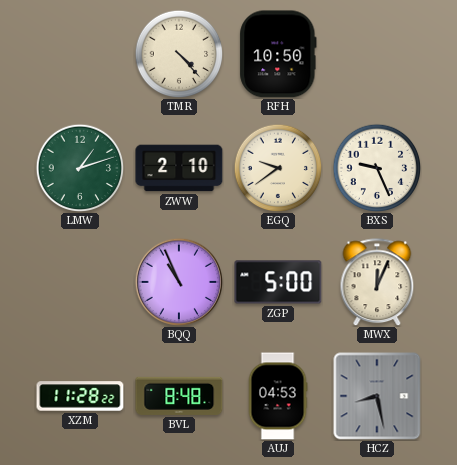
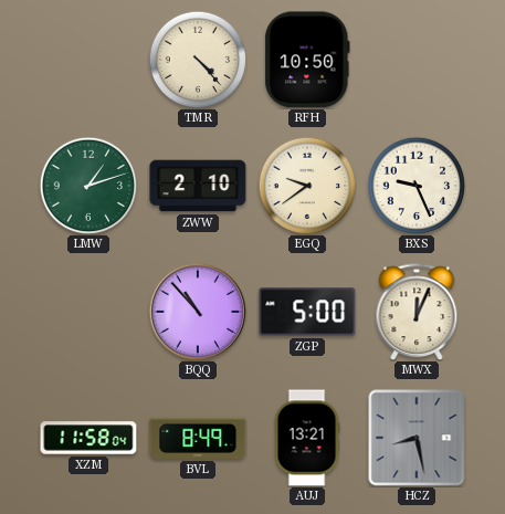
BQQ: 10:56 -> 10:53 (197, 311)
XZM: 11:28 -> 11:58 (88, 438)
BVL: 8:48 -> 8:49 (198, 438)
AUJ: 04:53 -> 13:21 (307, 438)
